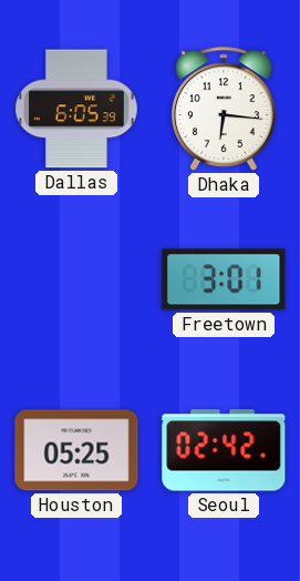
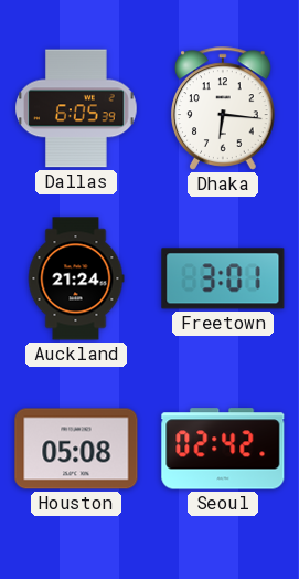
Auckland: none -> 21:24 (76, 278)
Houston: 05:25 -> 05:08 (76, 449)
